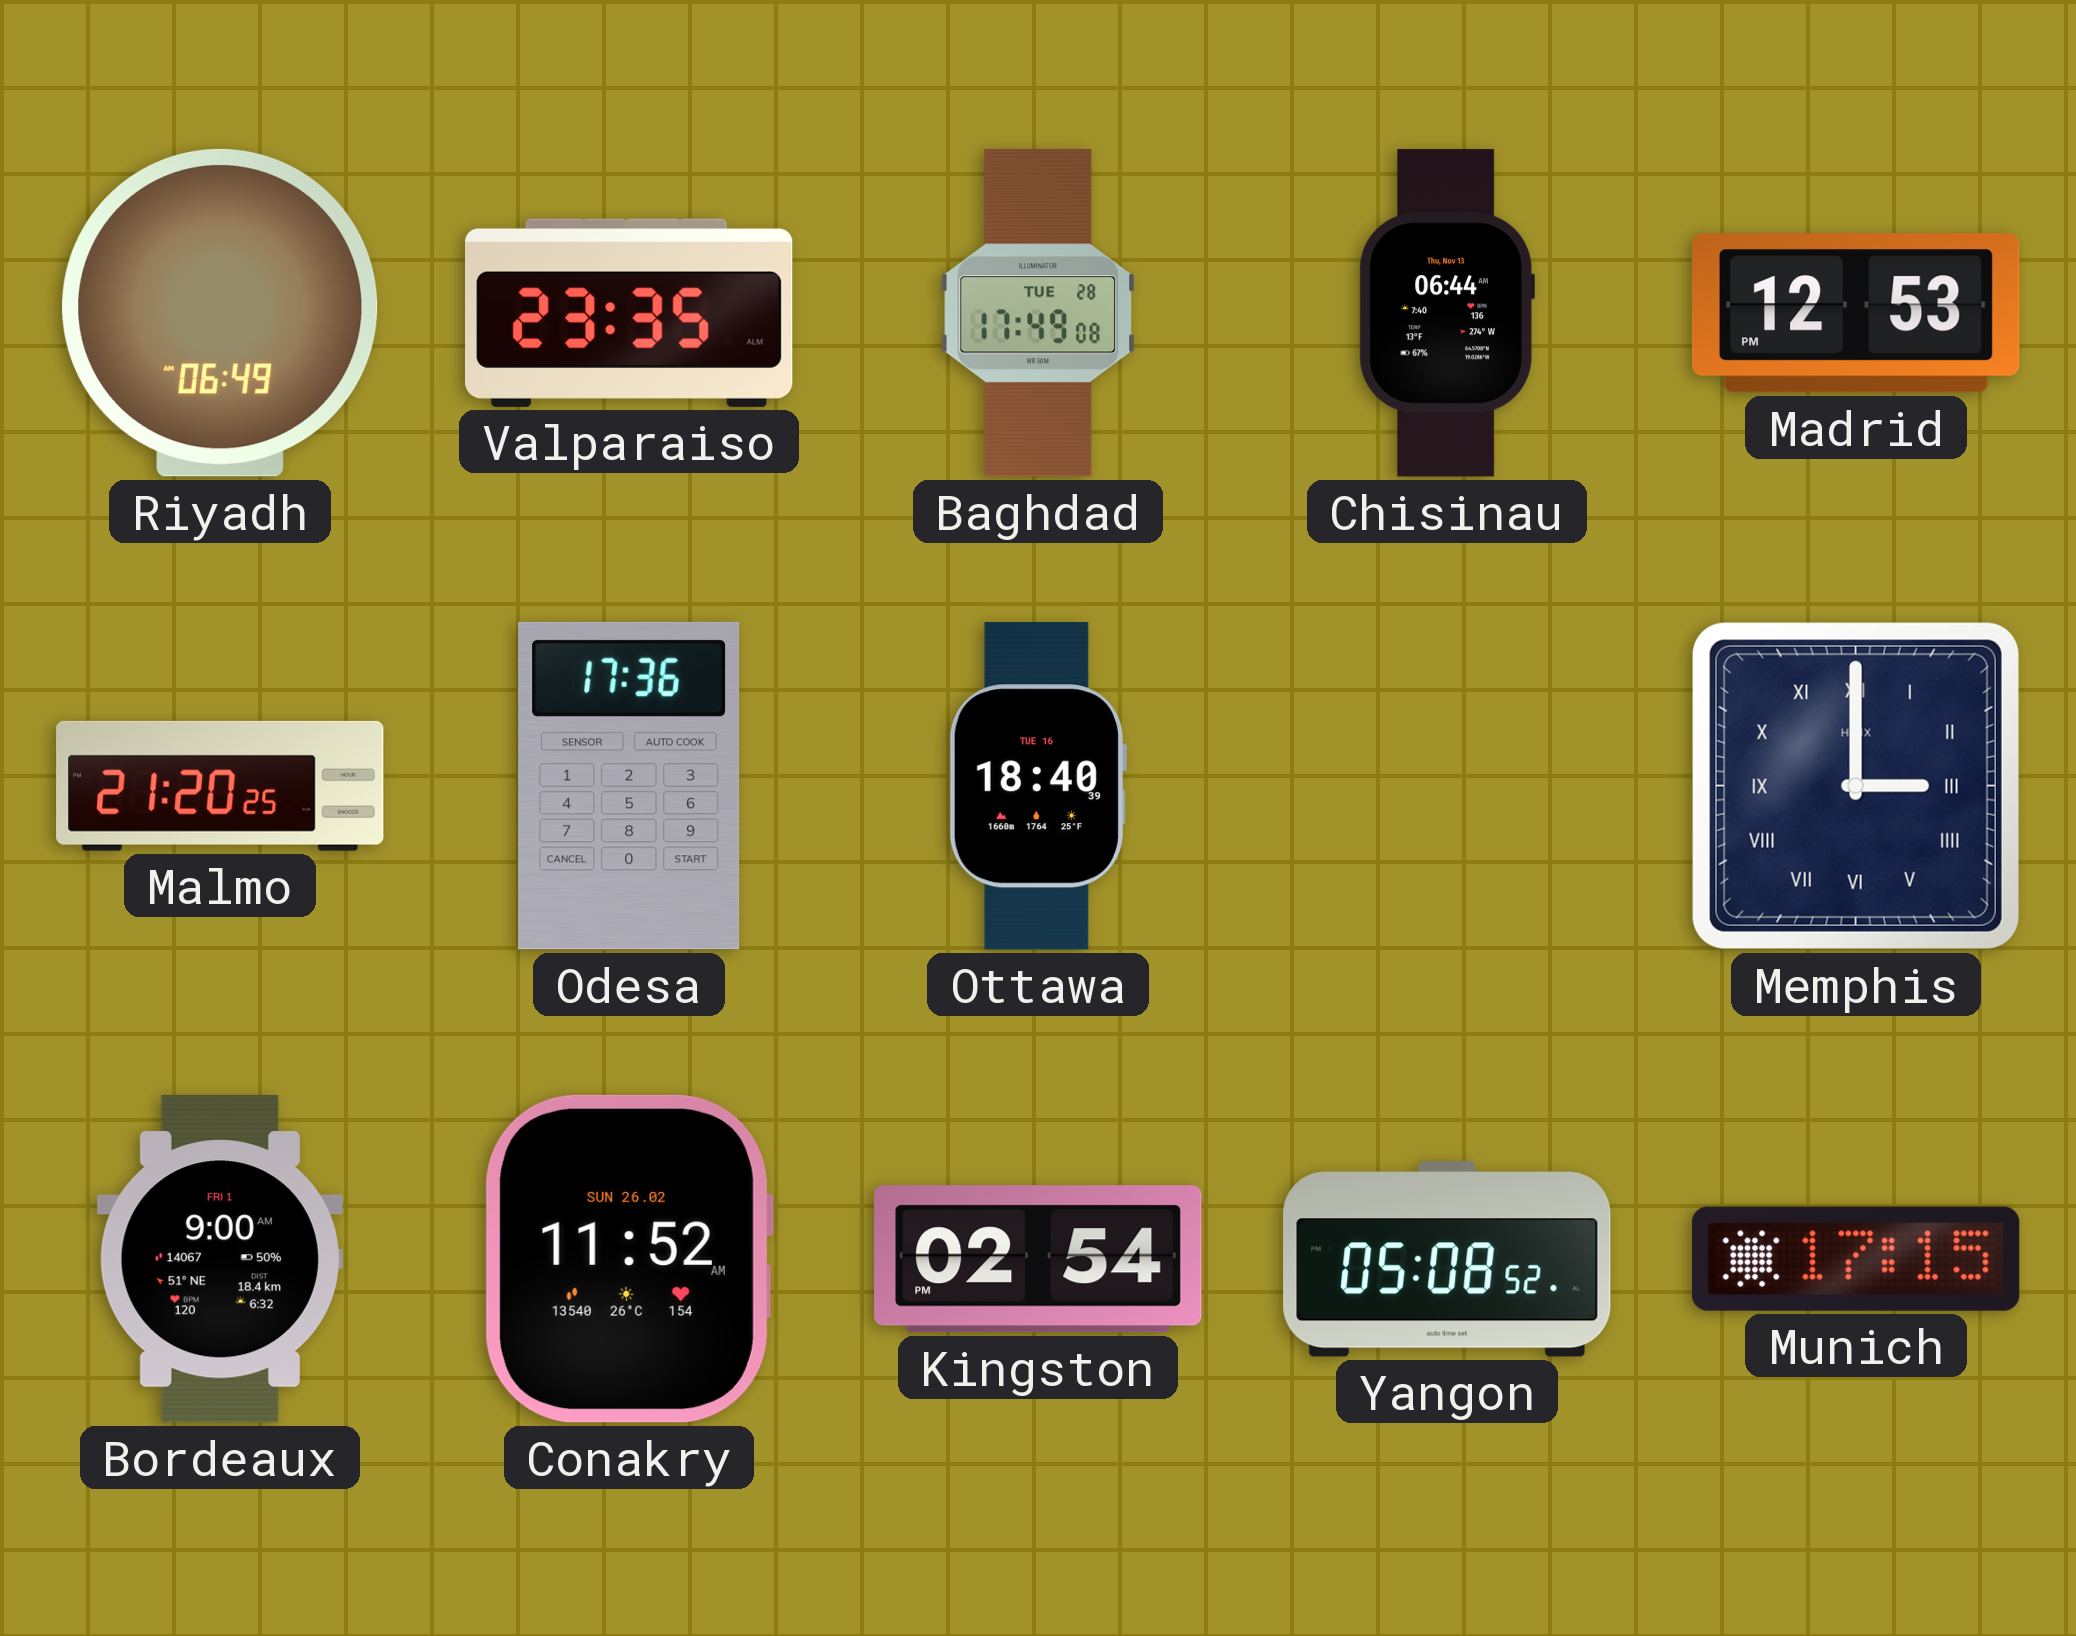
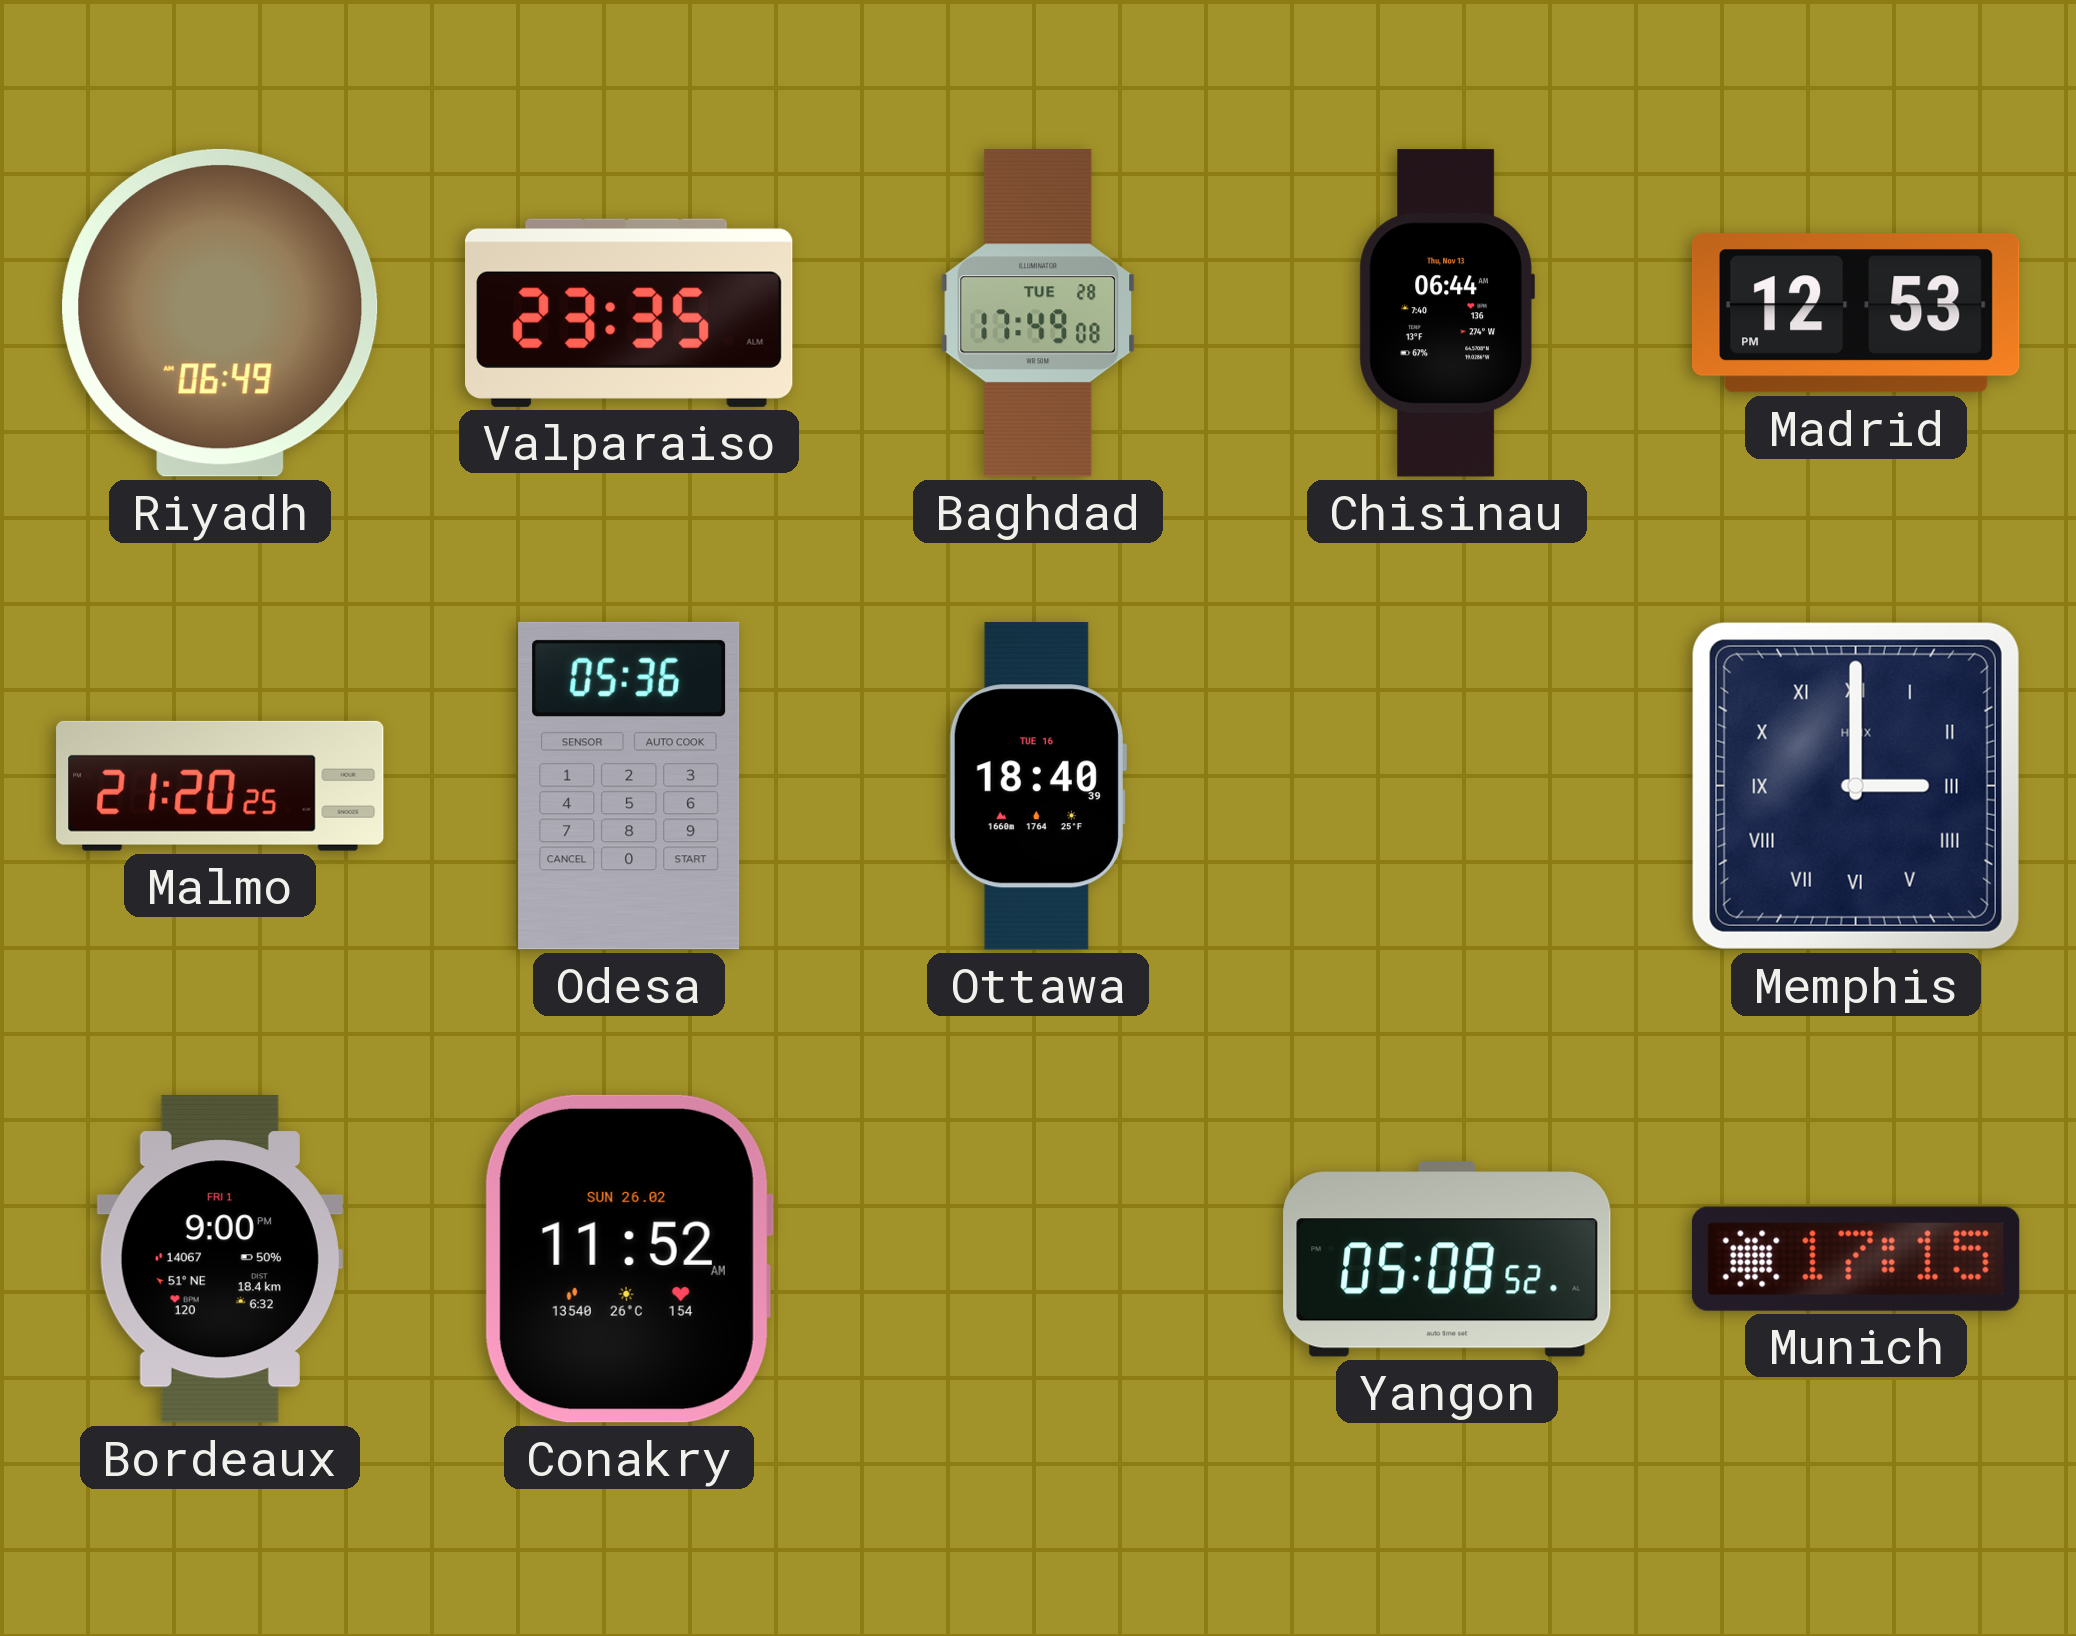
Odesa: 17:36 -> 05:36 (629, 786)
Bordeaux: 9:00 AM -> 9:00 PM (220, 1259)
Kingston: 02:54 -> none (1038, 1259)
